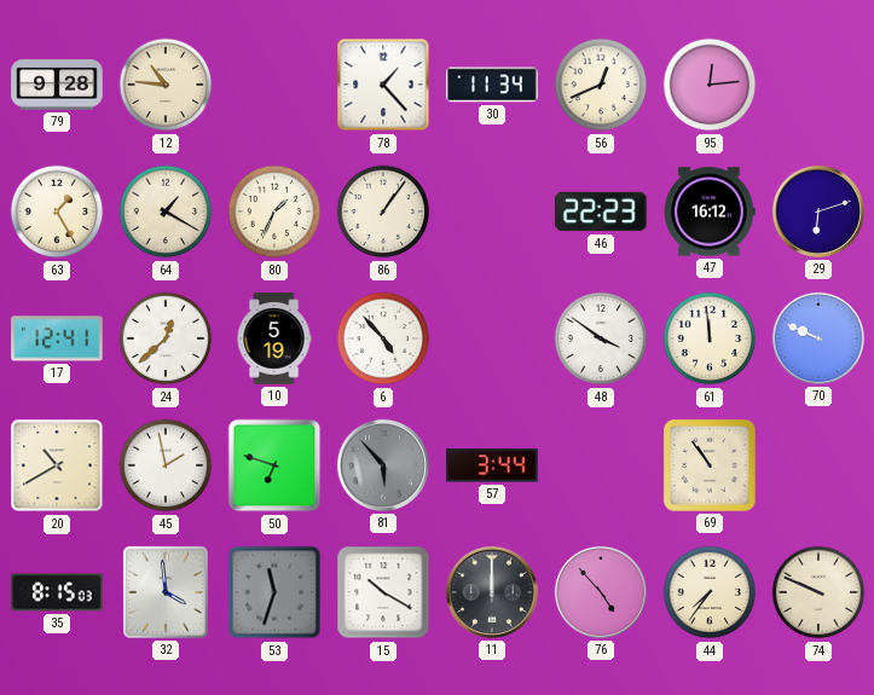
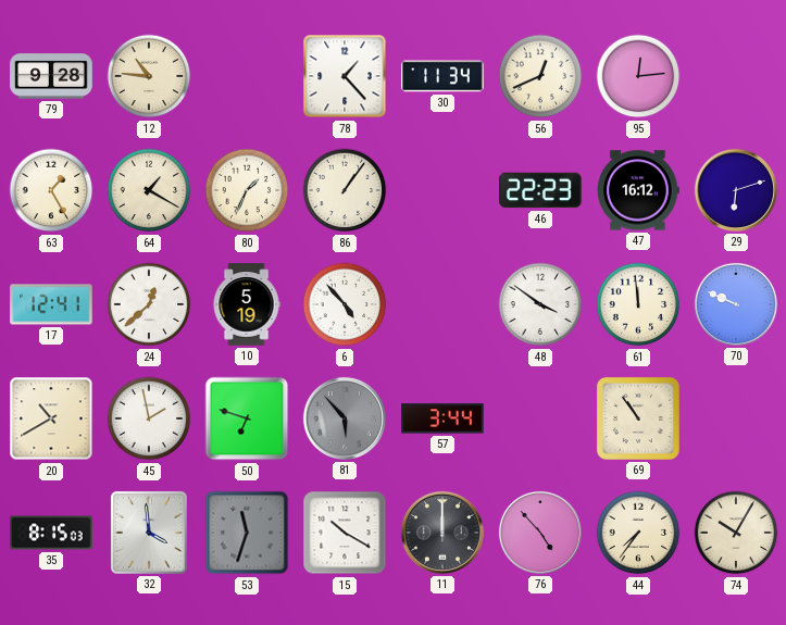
74: 9:49 -> 10:05 (736, 533)
